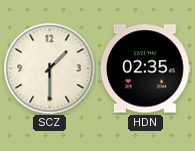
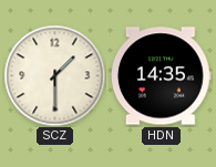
HDN: 02:35 -> 14:35 (162, 76)
